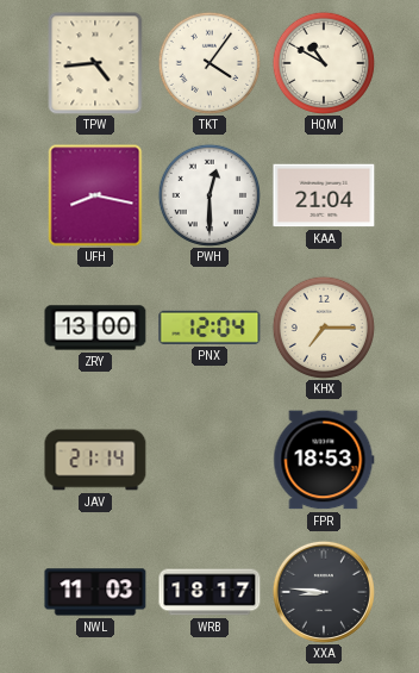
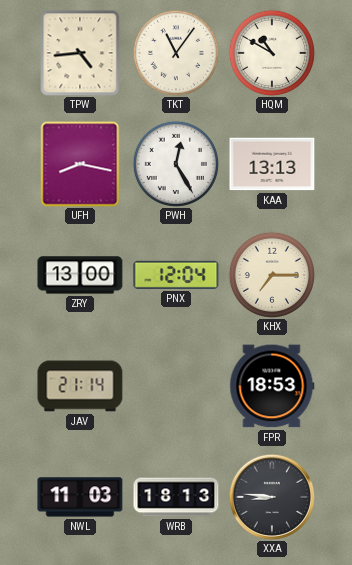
TKT: 4:06 -> 11:06 (176, 53)
PWH: 12:30 -> 12:25 (176, 164)
KAA: 21:04 -> 13:13 (272, 164)
WRB: 18:17 -> 18:13 (176, 497)
